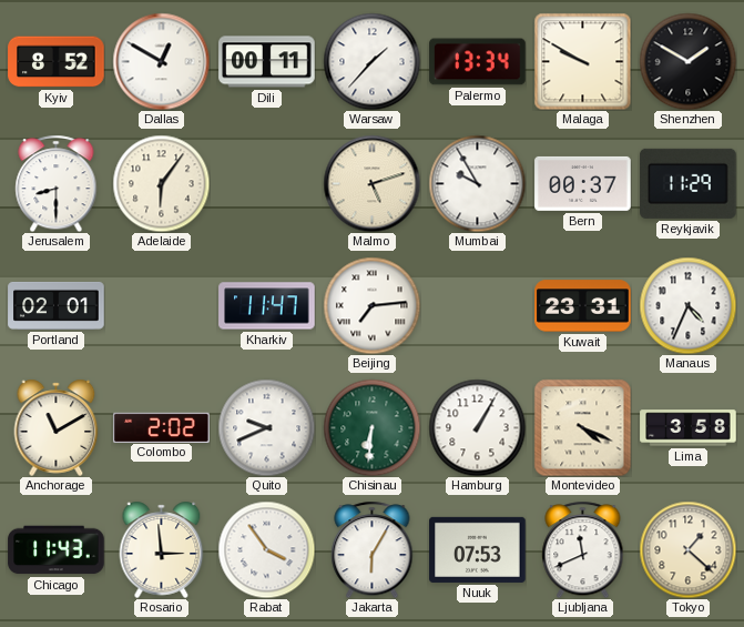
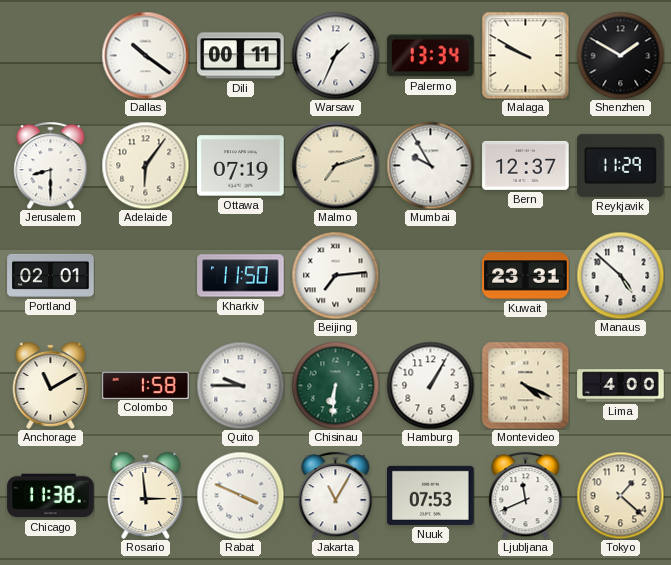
Kyiv: 8:52 -> none (57, 62)
Dallas: 12:50 -> 10:21 (145, 55)
Warsaw: 1:37 -> 1:34 (335, 55)
Ottawa: none -> 07:19 (241, 166)
Malmo: 5:12 -> 7:12 (335, 165)
Bern: 00:37 -> 12:37 (526, 165)
Kharkiv: 11:47 -> 11:50 (241, 276)
Manaus: 4:34 -> 4:52 (620, 275)
Colombo: 2:02 -> 1:58 (146, 385)
Quito: 9:41 -> 9:45 (240, 385)
Lima: 3:58 -> 4:00 (621, 386)
Chicago: 11:43 -> 11:38 (51, 496)
Rabat: 3:54 -> 3:49 (240, 495)
Jakarta: 6:05 -> 11:05 (336, 495)
